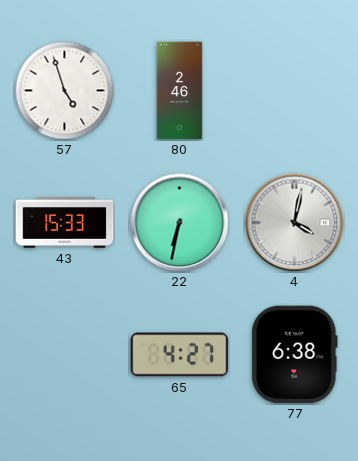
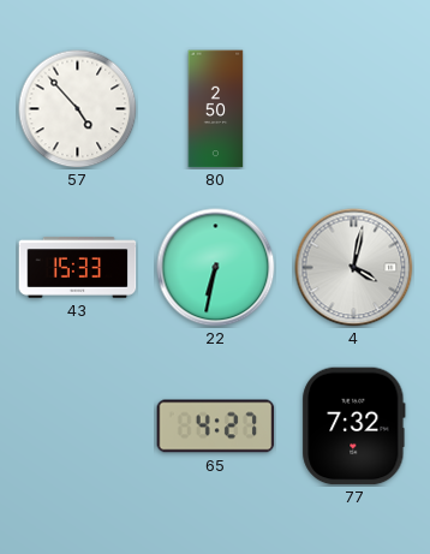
57: 4:57 -> 4:53 (78, 109)
80: 2:46 -> 2:50 (216, 109)
77: 6:38 -> 7:32 (354, 427)
